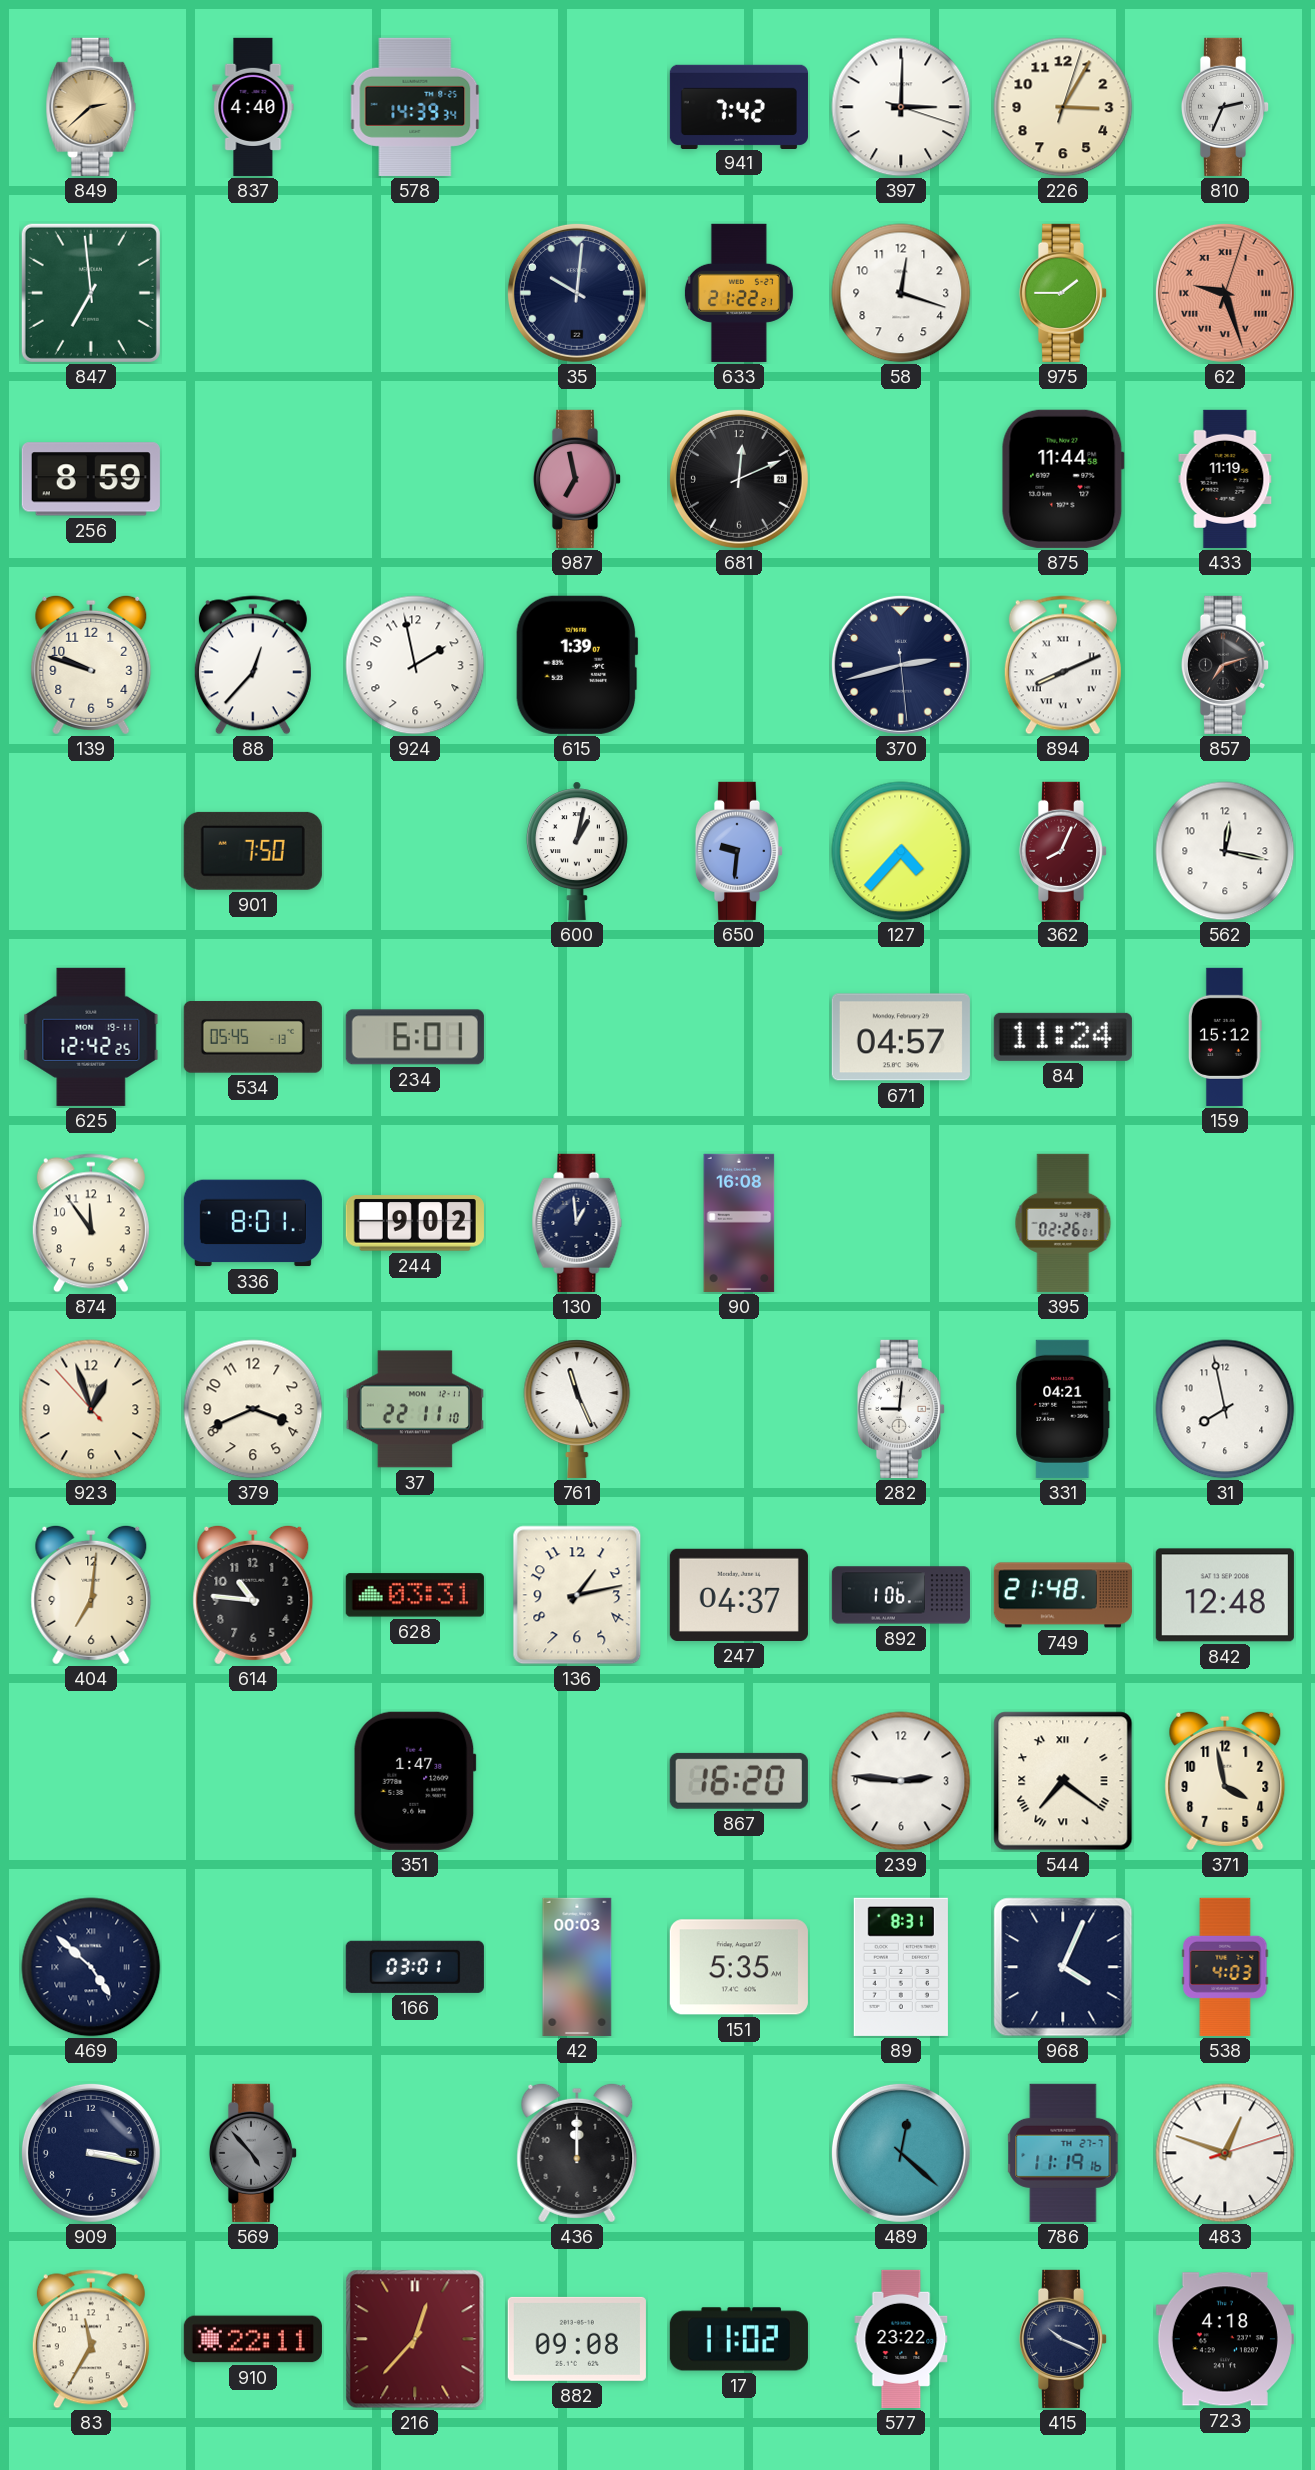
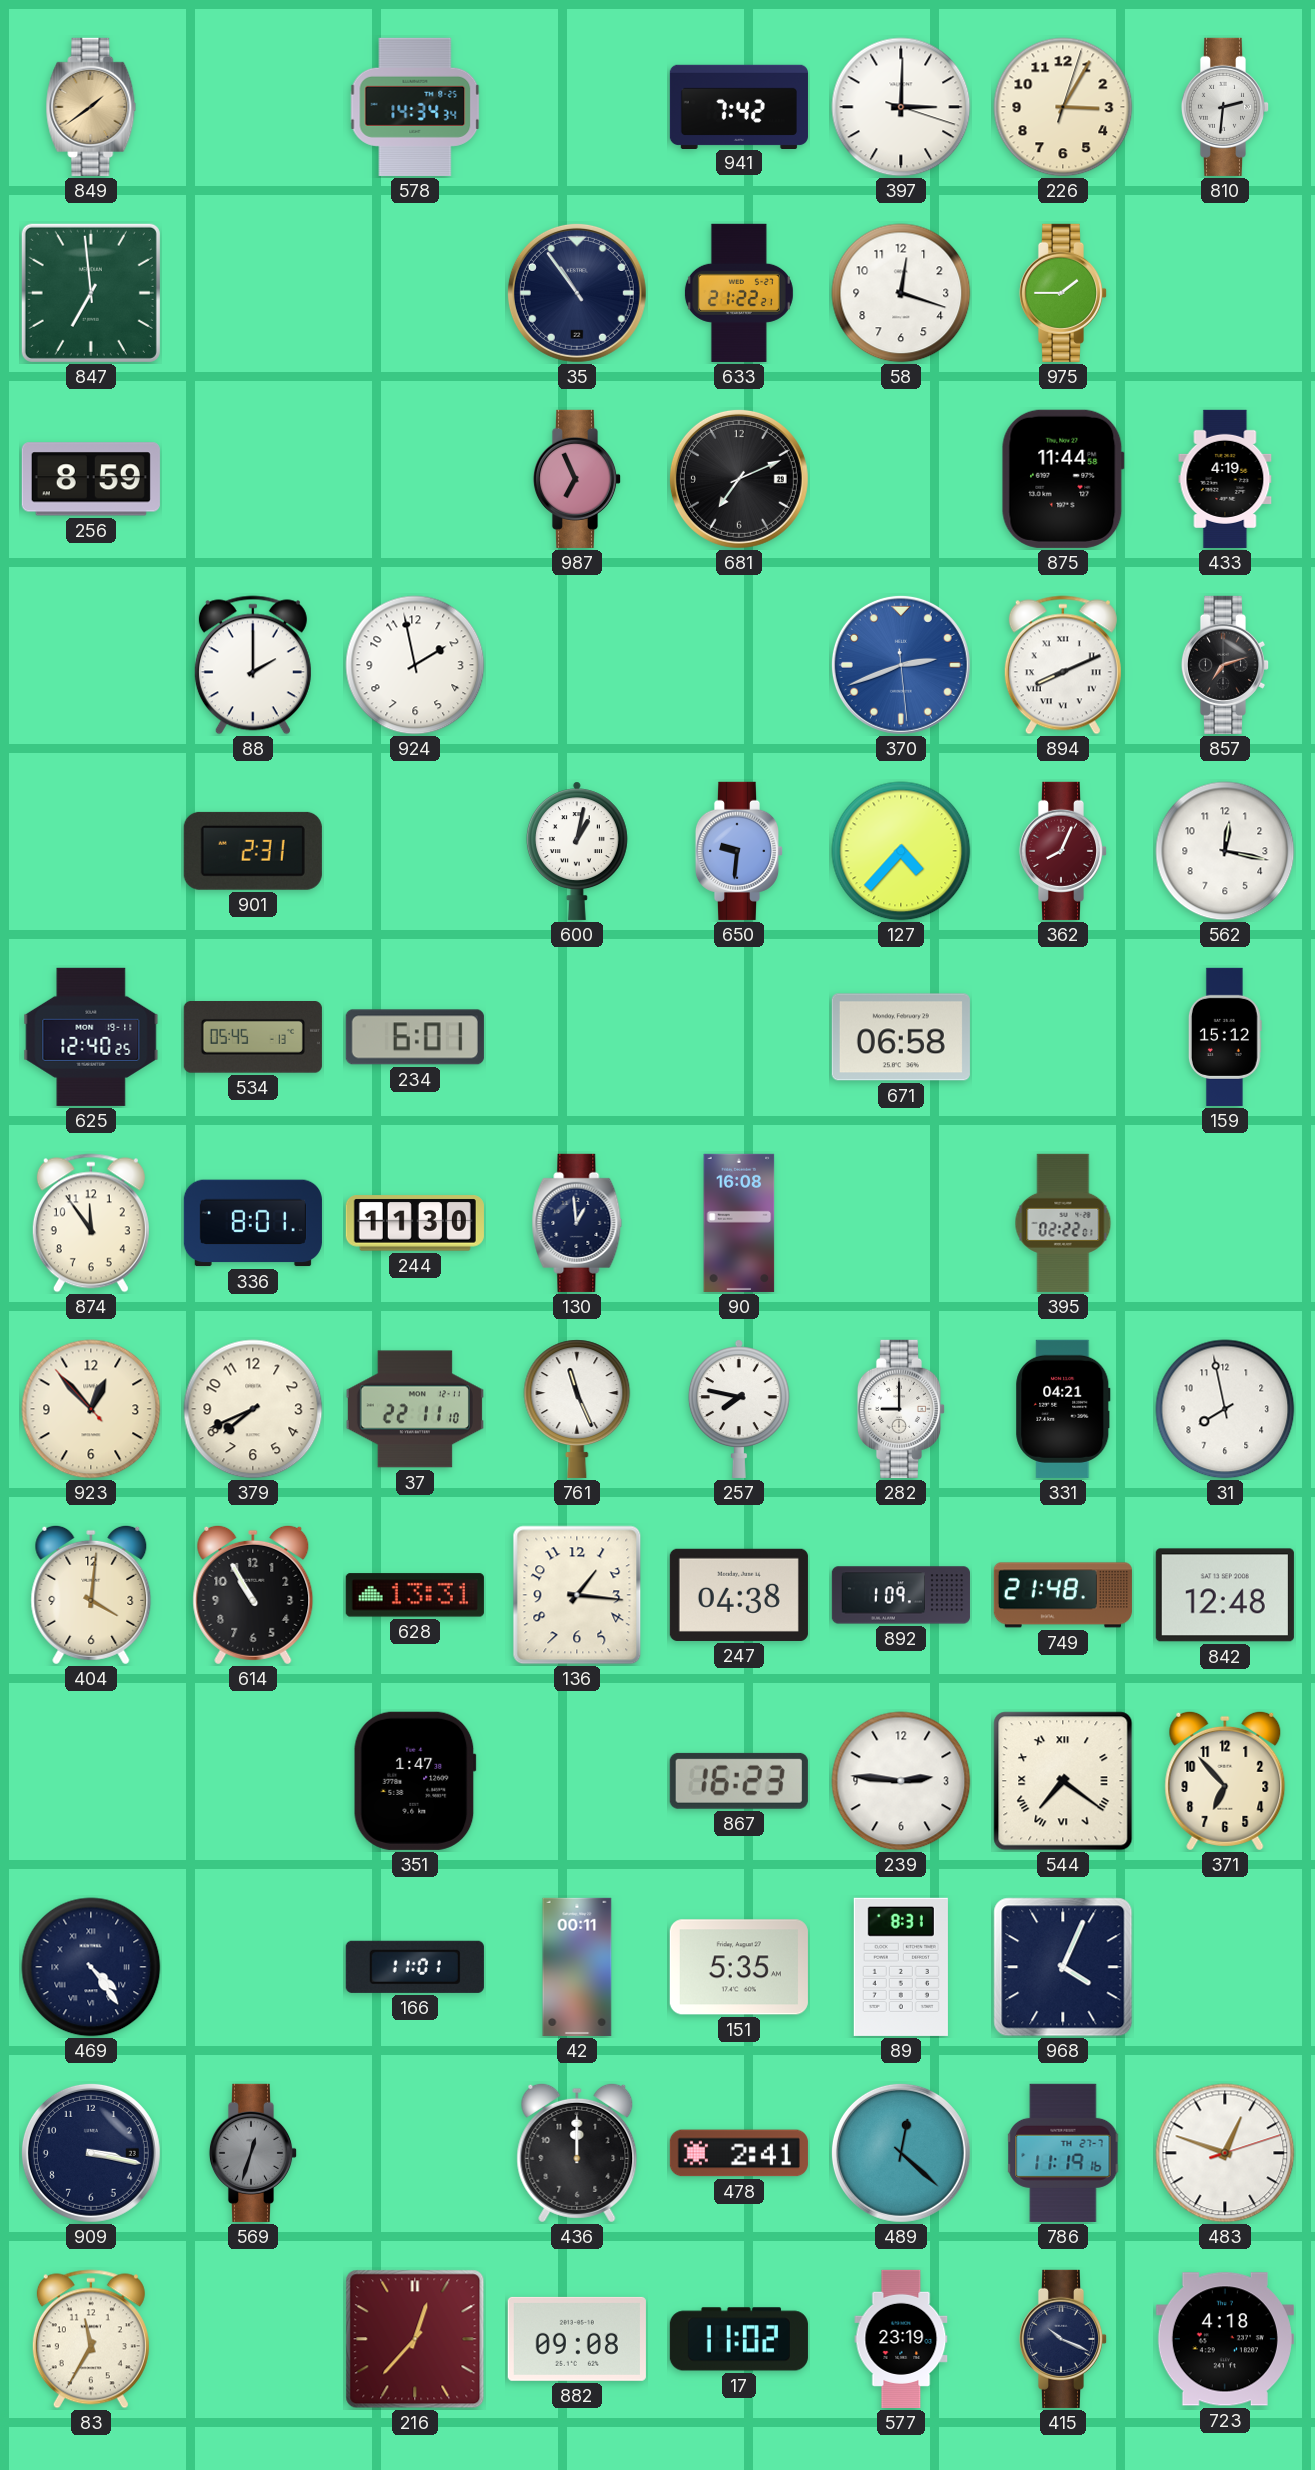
849: 2:38 -> 1:39 (91, 107)
837: 4:40 -> none (253, 107)
578: 14:39 -> 14:34 (415, 107)
810: 2:34 -> 2:31 (1225, 107)
35: 10:01 -> 10:54 (577, 293)
62: 9:27 -> none (1225, 293)
987: 6:58 -> 6:56 (577, 479)
681: 12:11 -> 7:11 (739, 479)
433: 11:19 -> 4:19 (1225, 479)
139: 9:48 -> none (91, 665)
88: 12:37 -> 2:00 (253, 665)
615: 1:39 -> none (577, 665)
370: 2:42 -> 2:41 (901, 665)
370 dial: navy -> blue (901, 665)
901: 7:50 -> 2:31 (253, 851)
625: 12:42 -> 12:40 (91, 1037)
671: 04:57 -> 06:58 (901, 1037)
84: 11:24 -> none (1063, 1037)
244: 9:02 -> 11:30 (415, 1223)
395: 02:26 -> 02:22 (1063, 1223)
923: 12:56 -> 12:52 (91, 1409)
379: 3:41 -> 7:41 (253, 1409)
257: none -> 7:47 (739, 1409)
282: 9:01 -> 9:00 (901, 1409)
404: 7:01 -> 4:01 (91, 1595)
614: 10:46 -> 10:55 (253, 1595)
628: 03:31 -> 13:31 (415, 1595)
136: 1:13 -> 1:16 (577, 1595)
247: 04:37 -> 04:38 (739, 1595)
892: 1:06 -> 1:09 (901, 1595)
867: 16:20 -> 16:23 (739, 1781)
371: 3:58 -> 6:53 (1225, 1781)
469: 4:52 -> 4:24 (91, 1967)
166: 03:01 -> 11:01 (415, 1967)
42: 00:03 -> 00:11 (577, 1967)
538: 4:03 -> none (1225, 1967)
569: 4:53 -> 12:33 (253, 2153)
478: none -> 2:41 (739, 2153)
910: 22:11 -> none (253, 2339)
577: 23:22 -> 23:19 (901, 2339)
